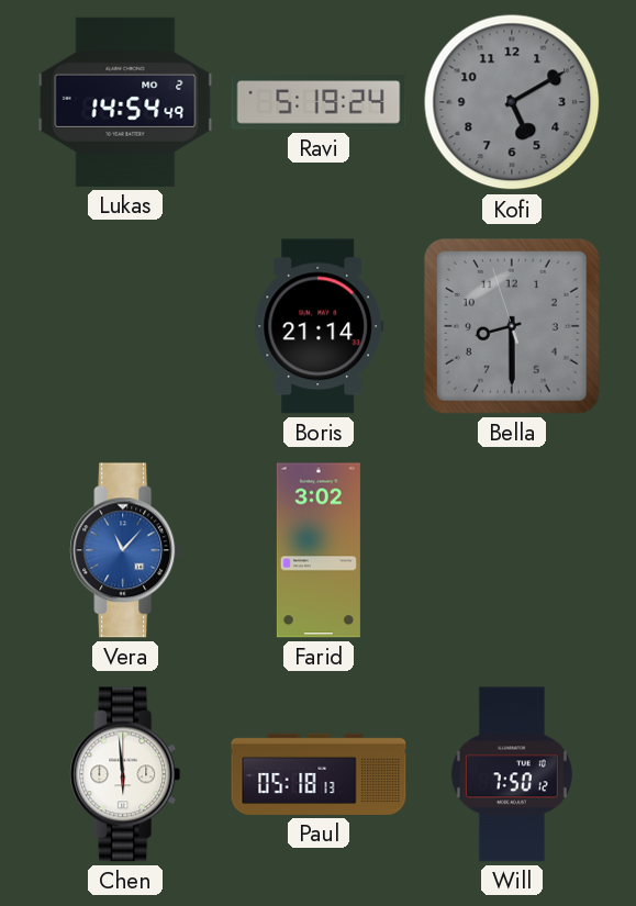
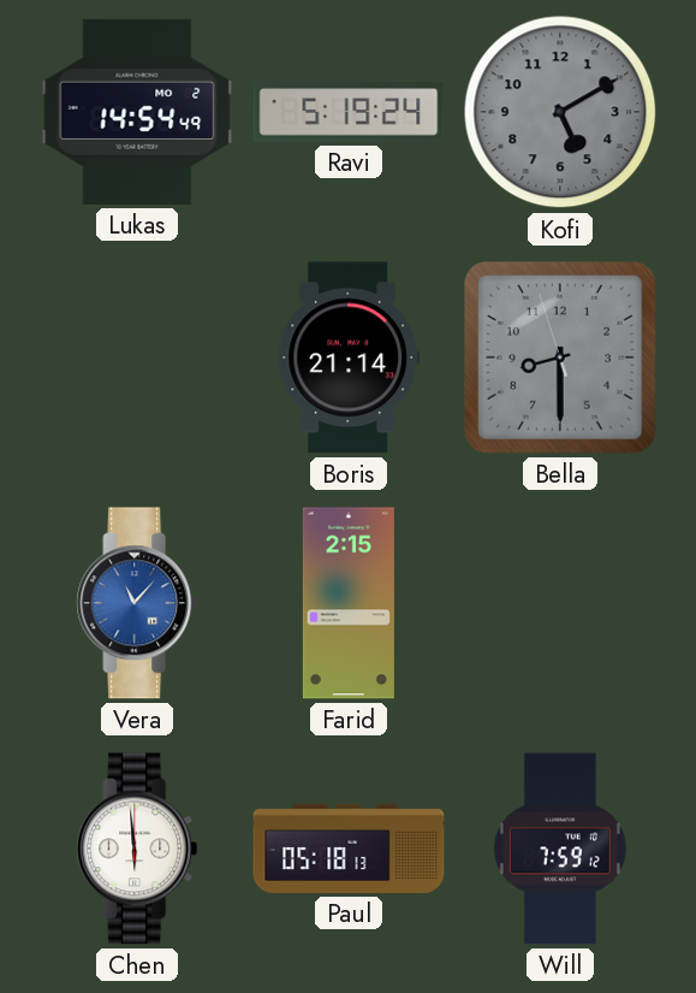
Farid: 3:02 -> 2:15 (349, 603)
Will: 7:50 -> 7:59 (560, 849)
